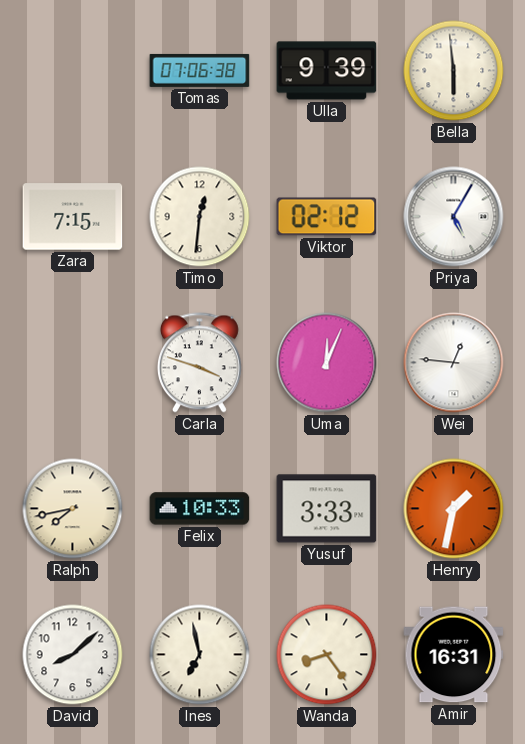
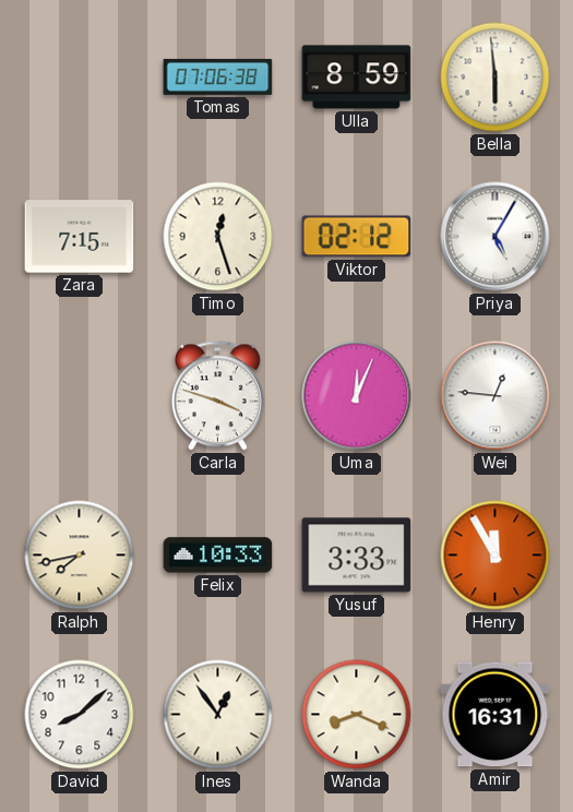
Ulla: 9:39 -> 8:59 (357, 77)
Timo: 12:31 -> 12:27 (218, 237)
Henry: 1:32 -> 11:55 (496, 556)
Ines: 6:58 -> 12:54 (218, 715)
Wanda: 8:24 -> 8:19 (357, 715)
